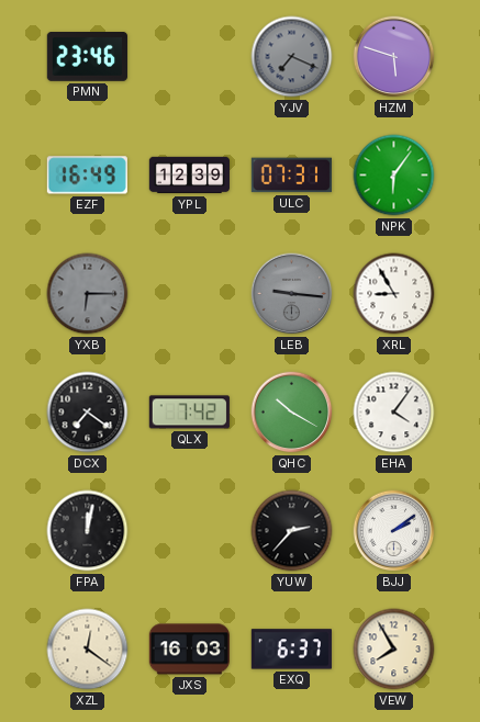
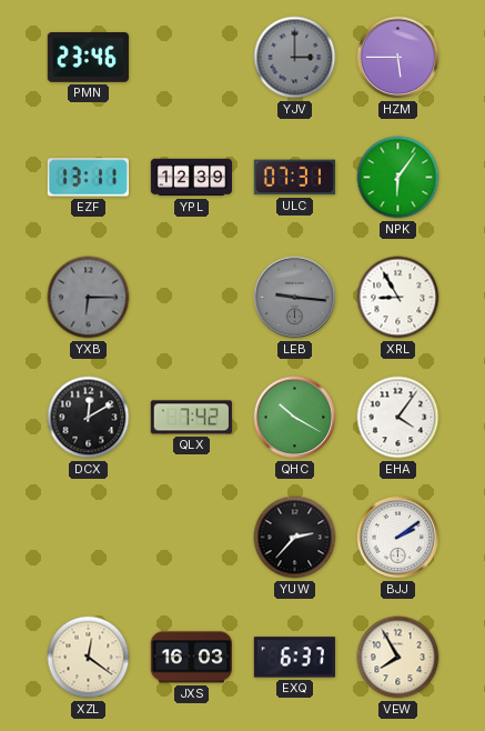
YJV: 7:19 -> 3:00 (295, 58)
HZM: 5:48 -> 5:45 (398, 58)
EZF: 16:49 -> 13:11 (88, 178)
DCX: 7:21 -> 12:10 (89, 418)
FPA: 12:02 -> none (88, 531)
